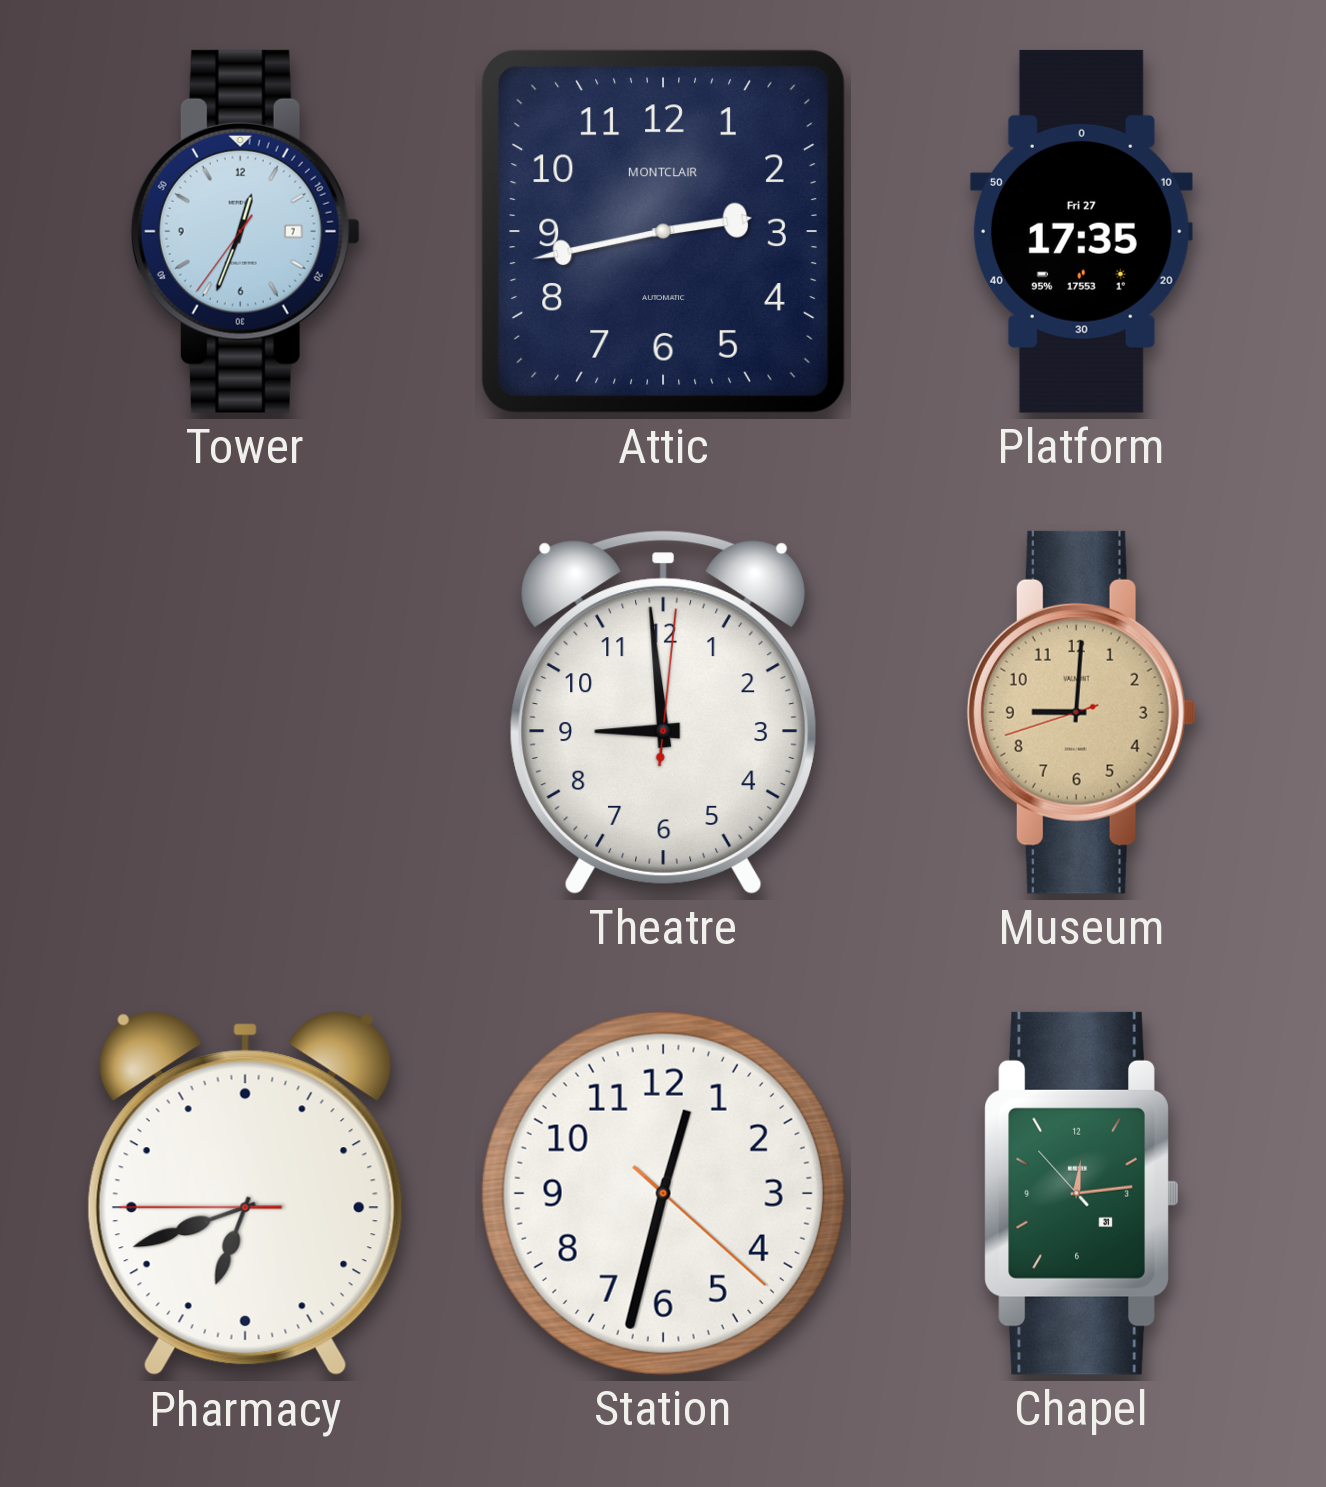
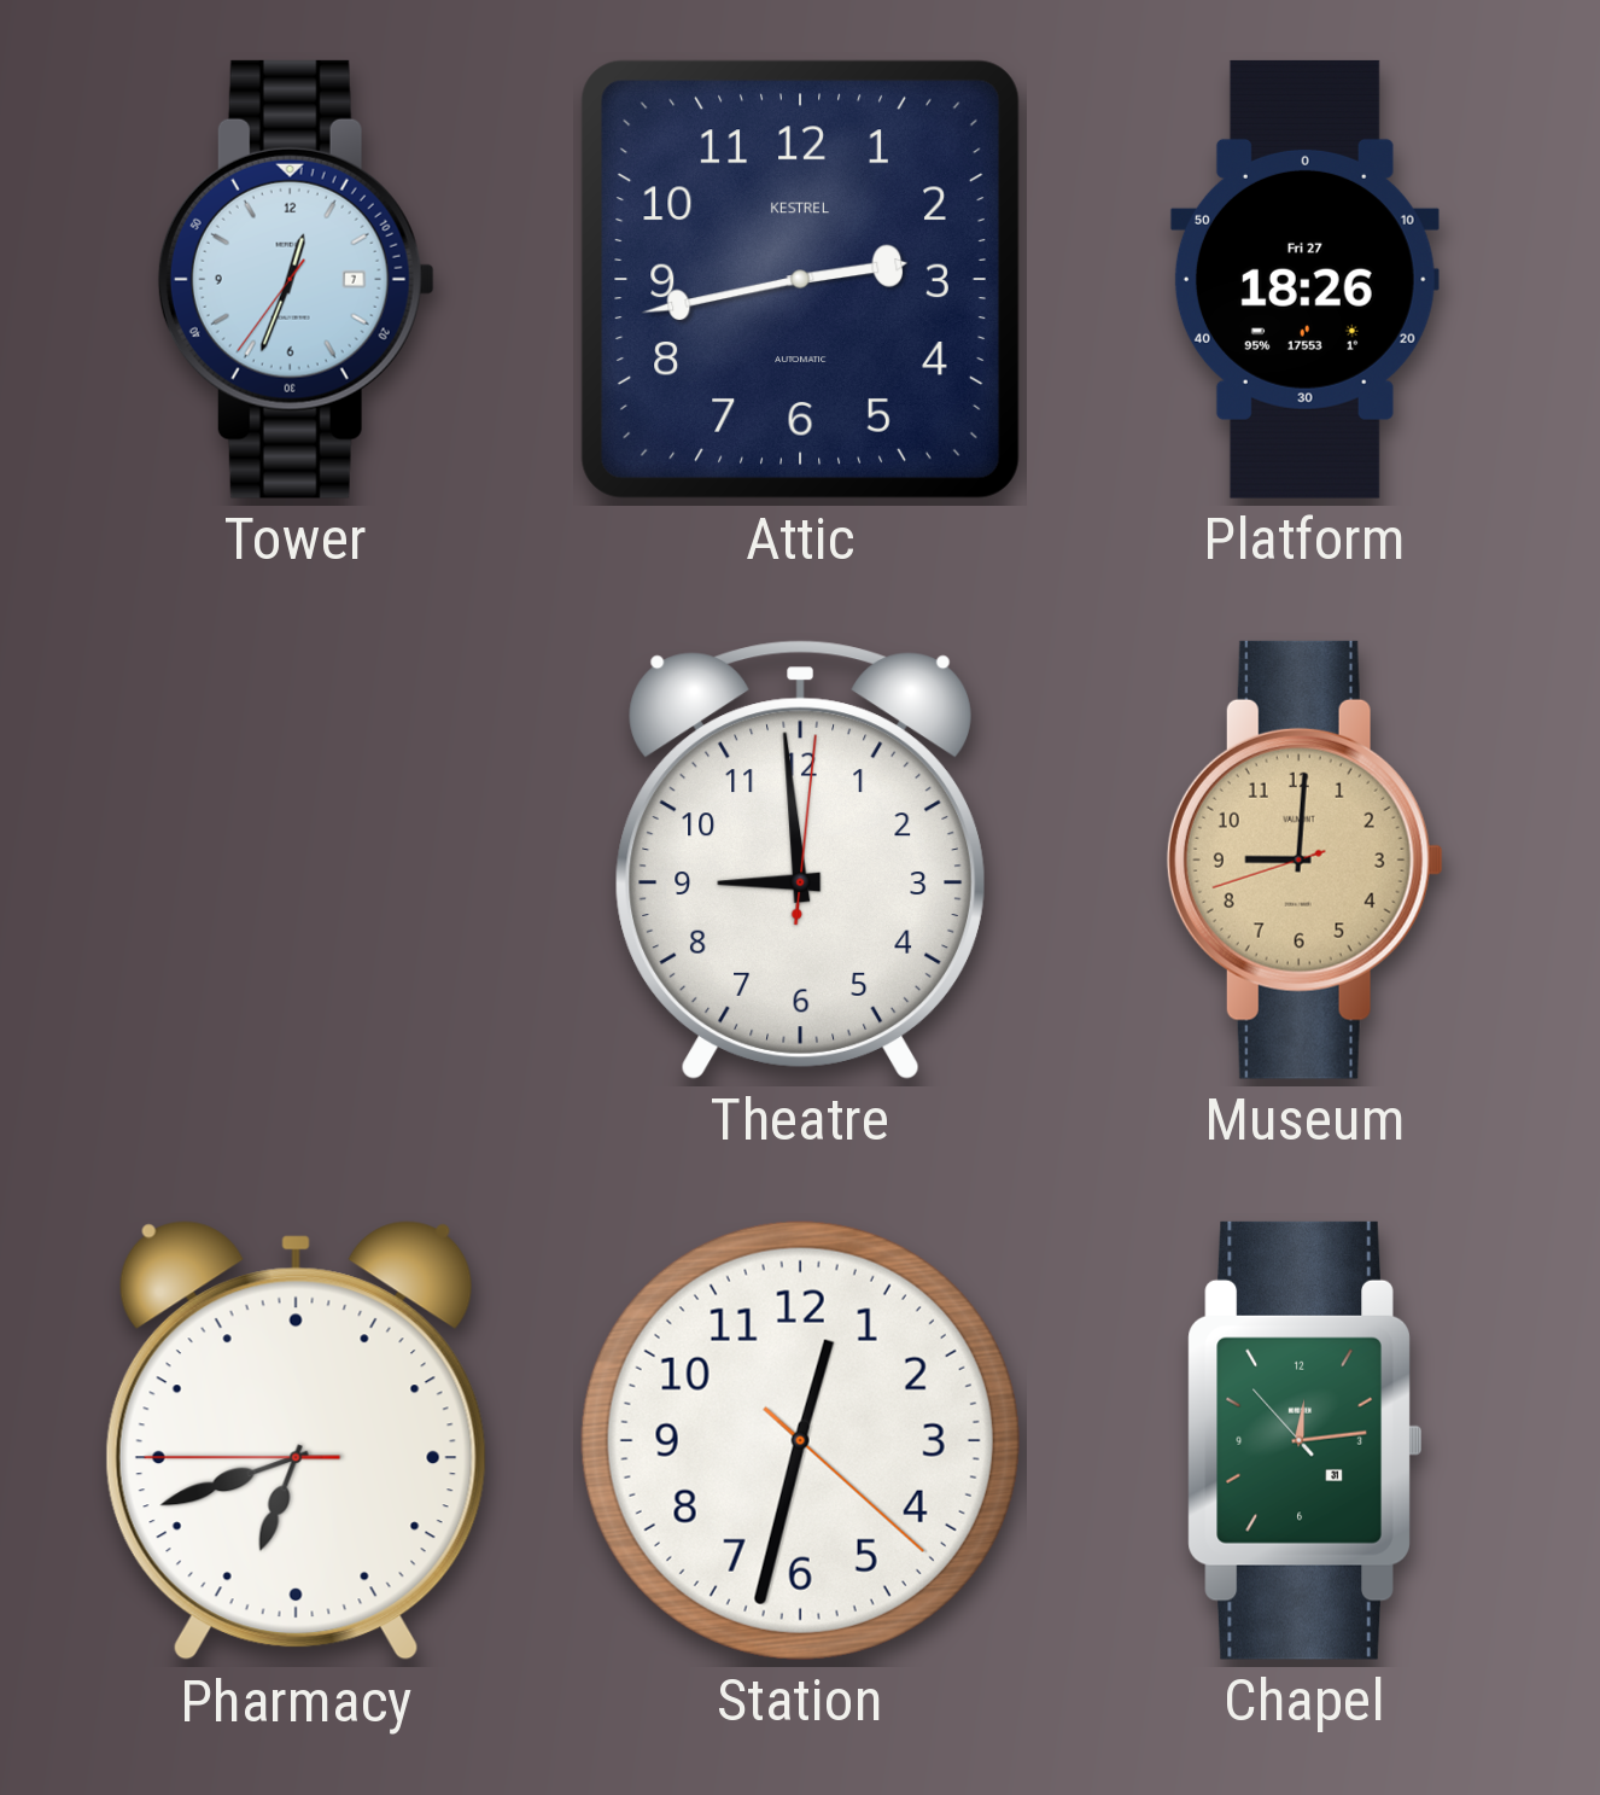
Attic brand: MONTCLAIR -> KESTREL (800, 279)
Platform: 17:35 -> 18:26 (1304, 279)
